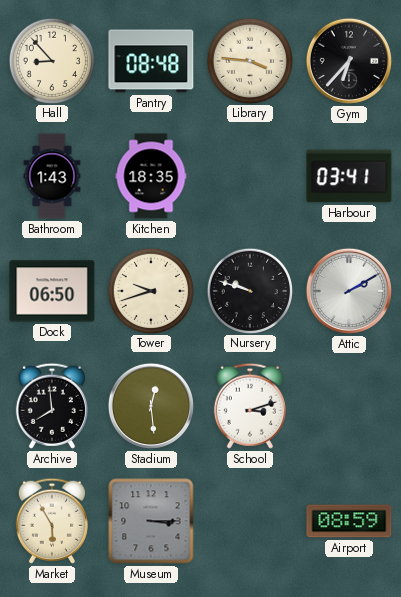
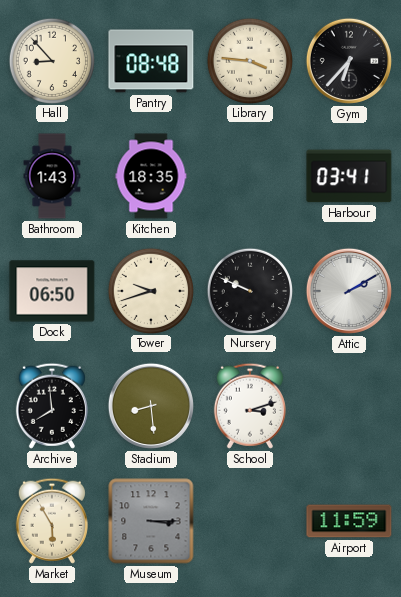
Nursery: 9:48 -> 9:49 (249, 290)
Stadium: 12:29 -> 8:29 (151, 406)
Airport: 08:59 -> 11:59 (349, 521)
